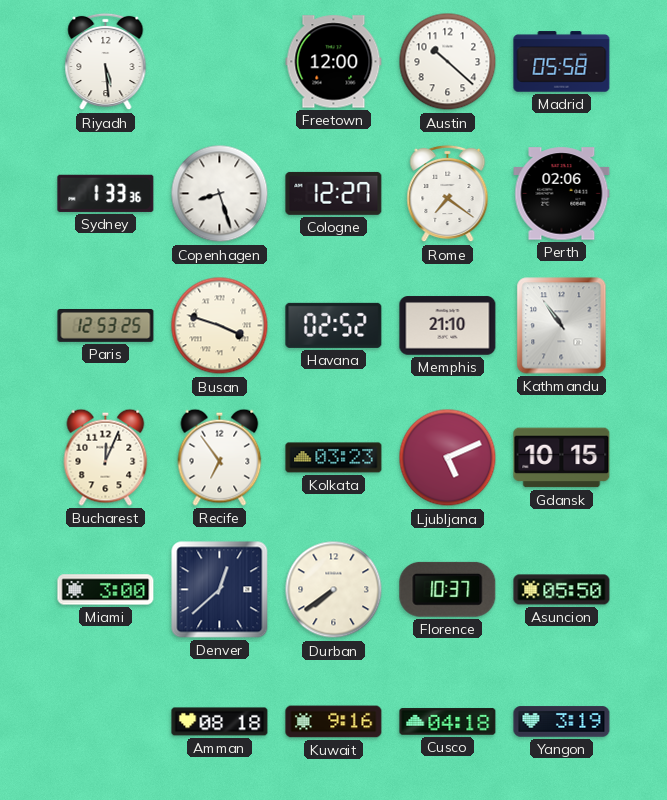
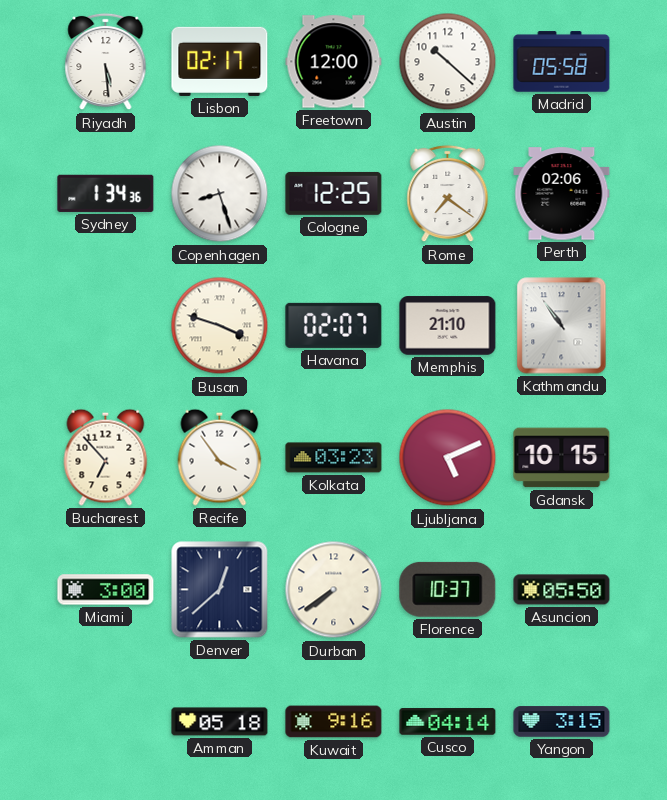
Lisbon: none -> 02:17 (220, 61)
Sydney: 1:33 -> 1:34 (106, 193)
Cologne: 12:27 -> 12:25 (334, 193)
Paris: 12:53 -> none (106, 326)
Havana: 02:52 -> 02:07 (334, 325)
Bucharest: 12:04 -> 6:53 (106, 457)
Recife: 6:54 -> 3:54 (220, 457)
Amman: 08:18 -> 05:18 (220, 722)
Cusco: 04:18 -> 04:14 (448, 722)
Yangon: 3:19 -> 3:15 (562, 722)
